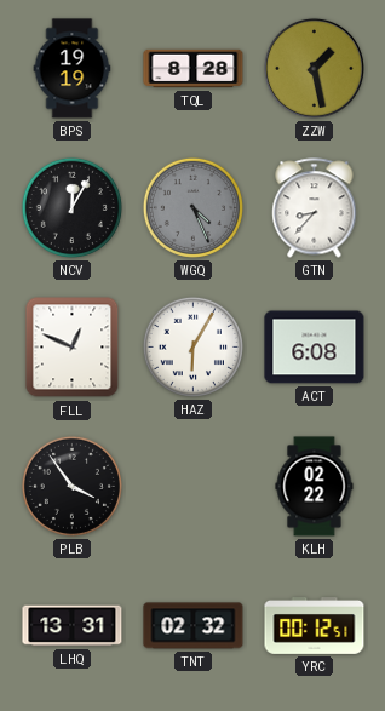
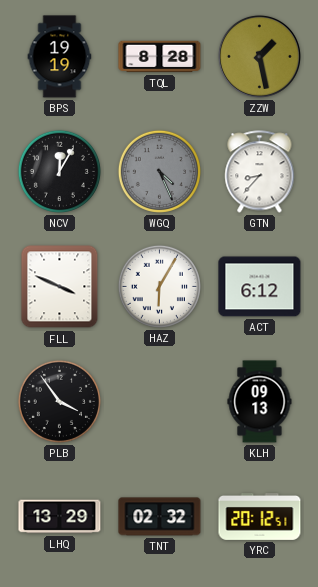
FLL: 12:49 -> 3:49 (60, 287)
ACT: 6:08 -> 6:12 (260, 287)
KLH: 02:22 -> 09:13 (260, 402)
LHQ: 13:31 -> 13:29 (60, 517)
YRC: 00:12 -> 20:12 (260, 517)
